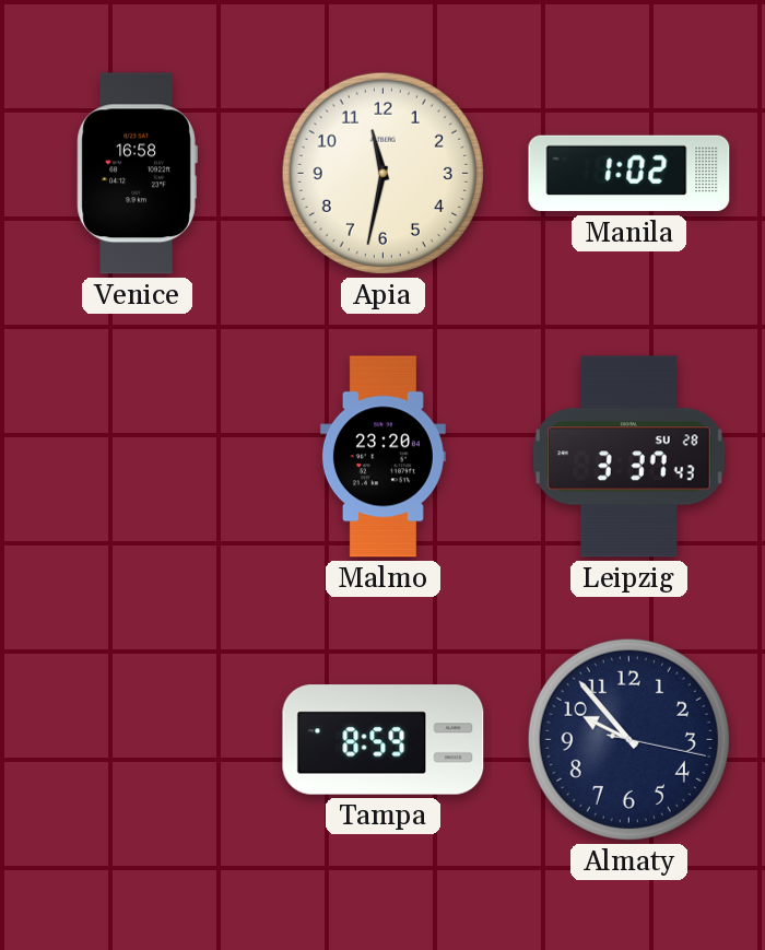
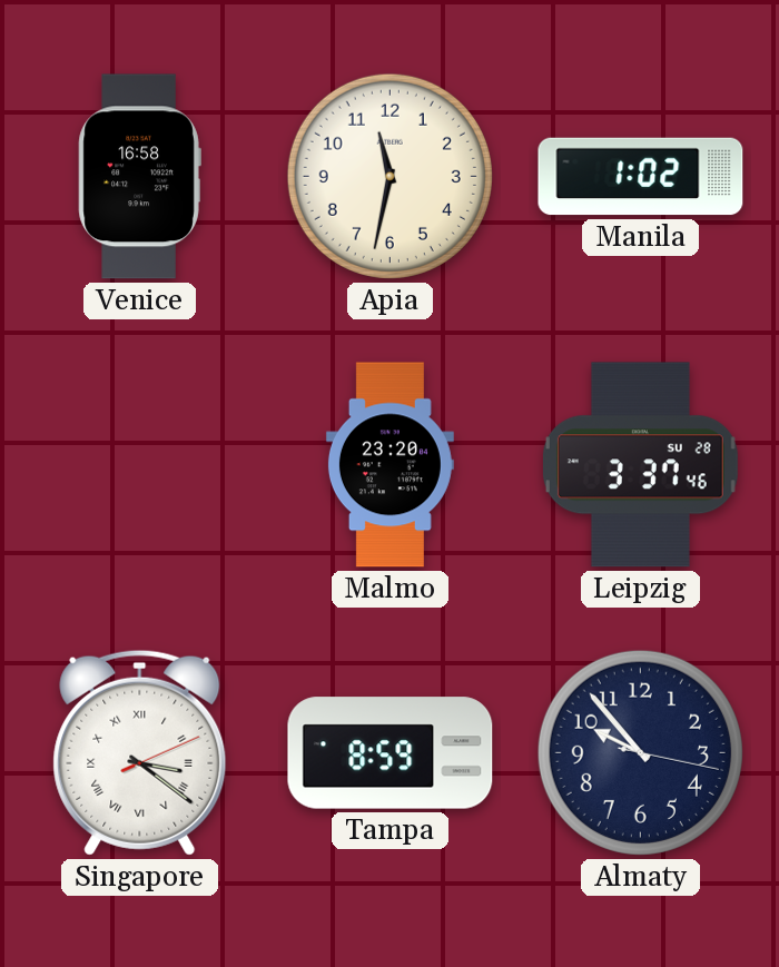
Leipzig: 3:37:43 -> 3:37:46 (640, 465)
Singapore: none -> 3:21 (140, 752)
